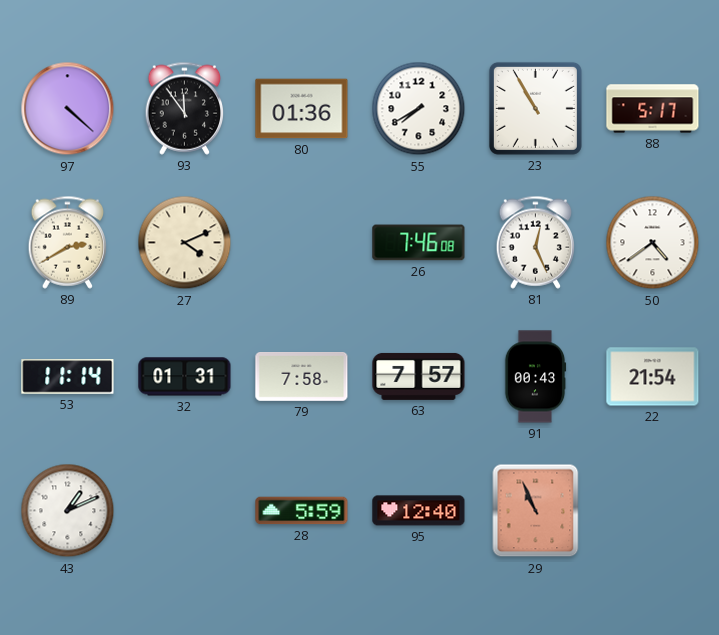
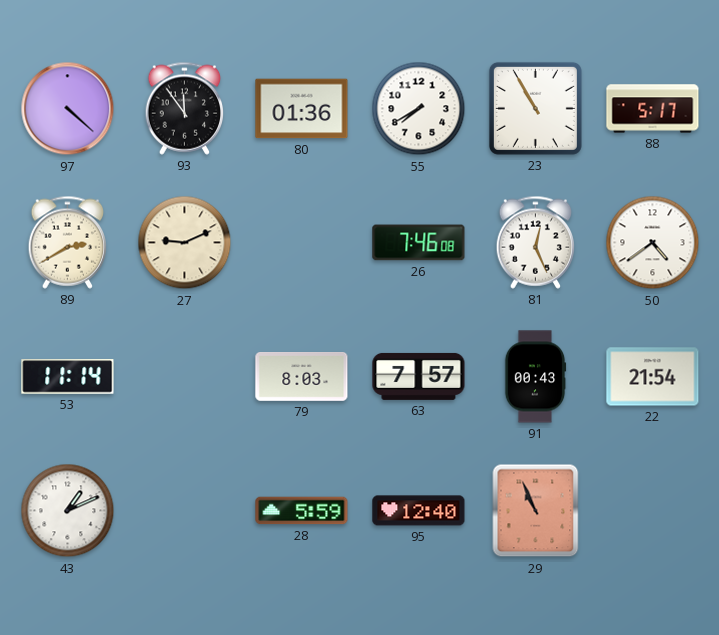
27: 4:11 -> 9:11 (185, 243)
32: 01:31 -> none (185, 377)
79: 7:58 -> 8:03 (302, 377)
